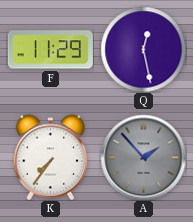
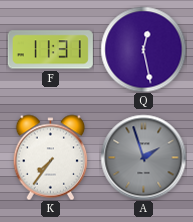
F: 11:29 -> 11:31 (50, 50)
A: 1:53 -> 1:57 (143, 157)
